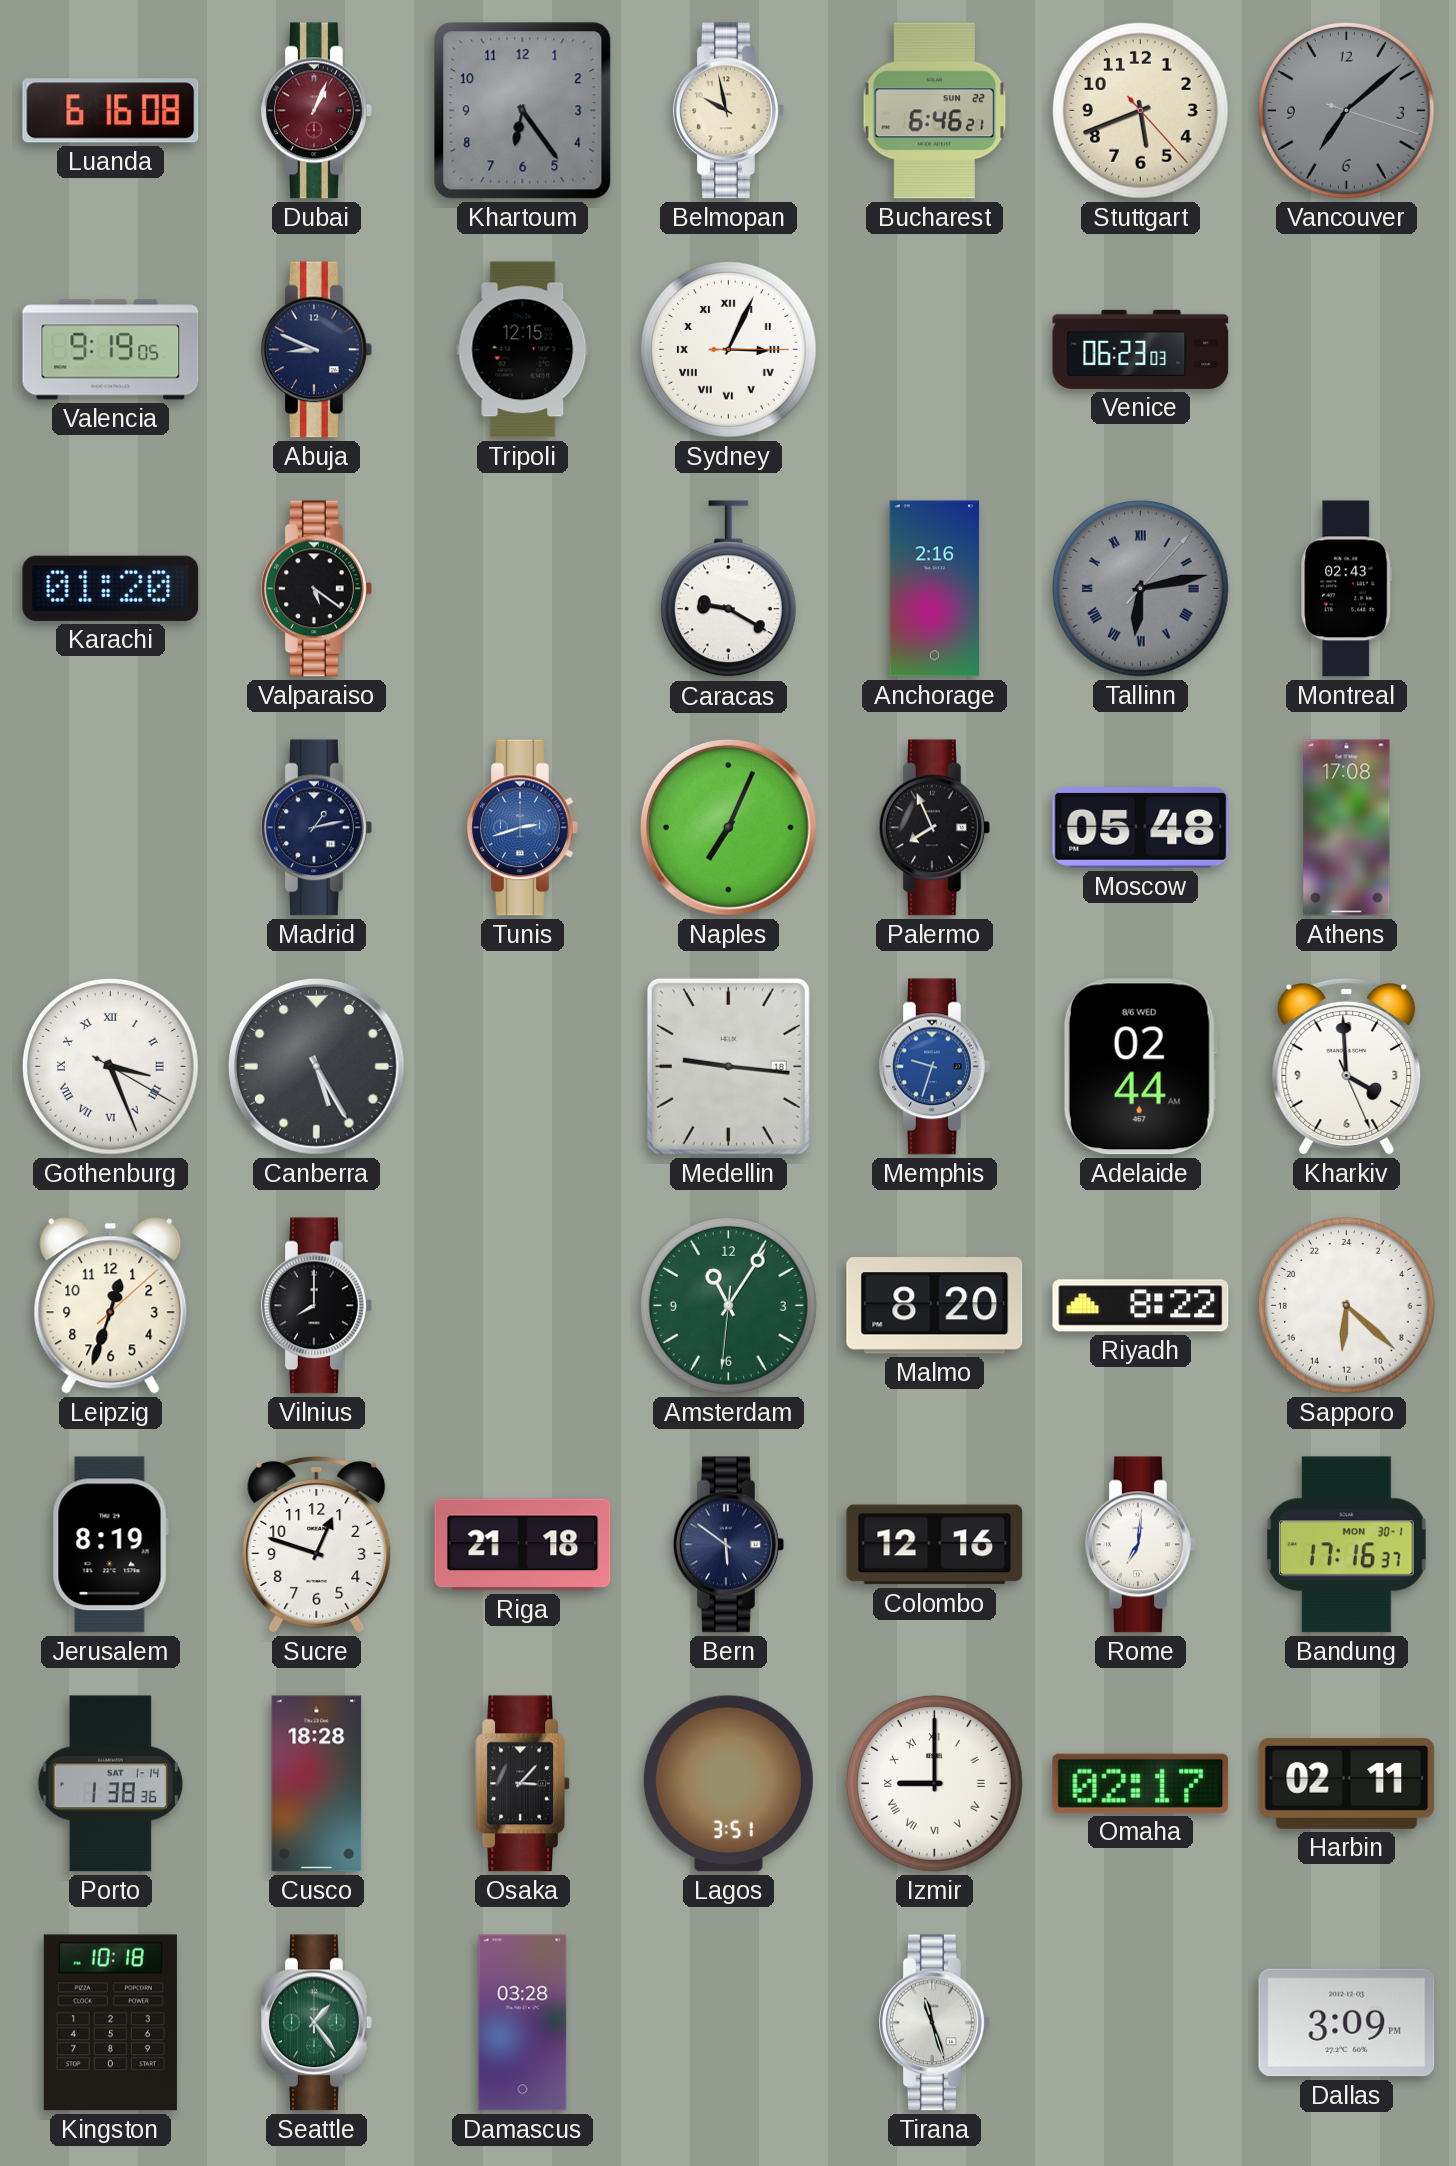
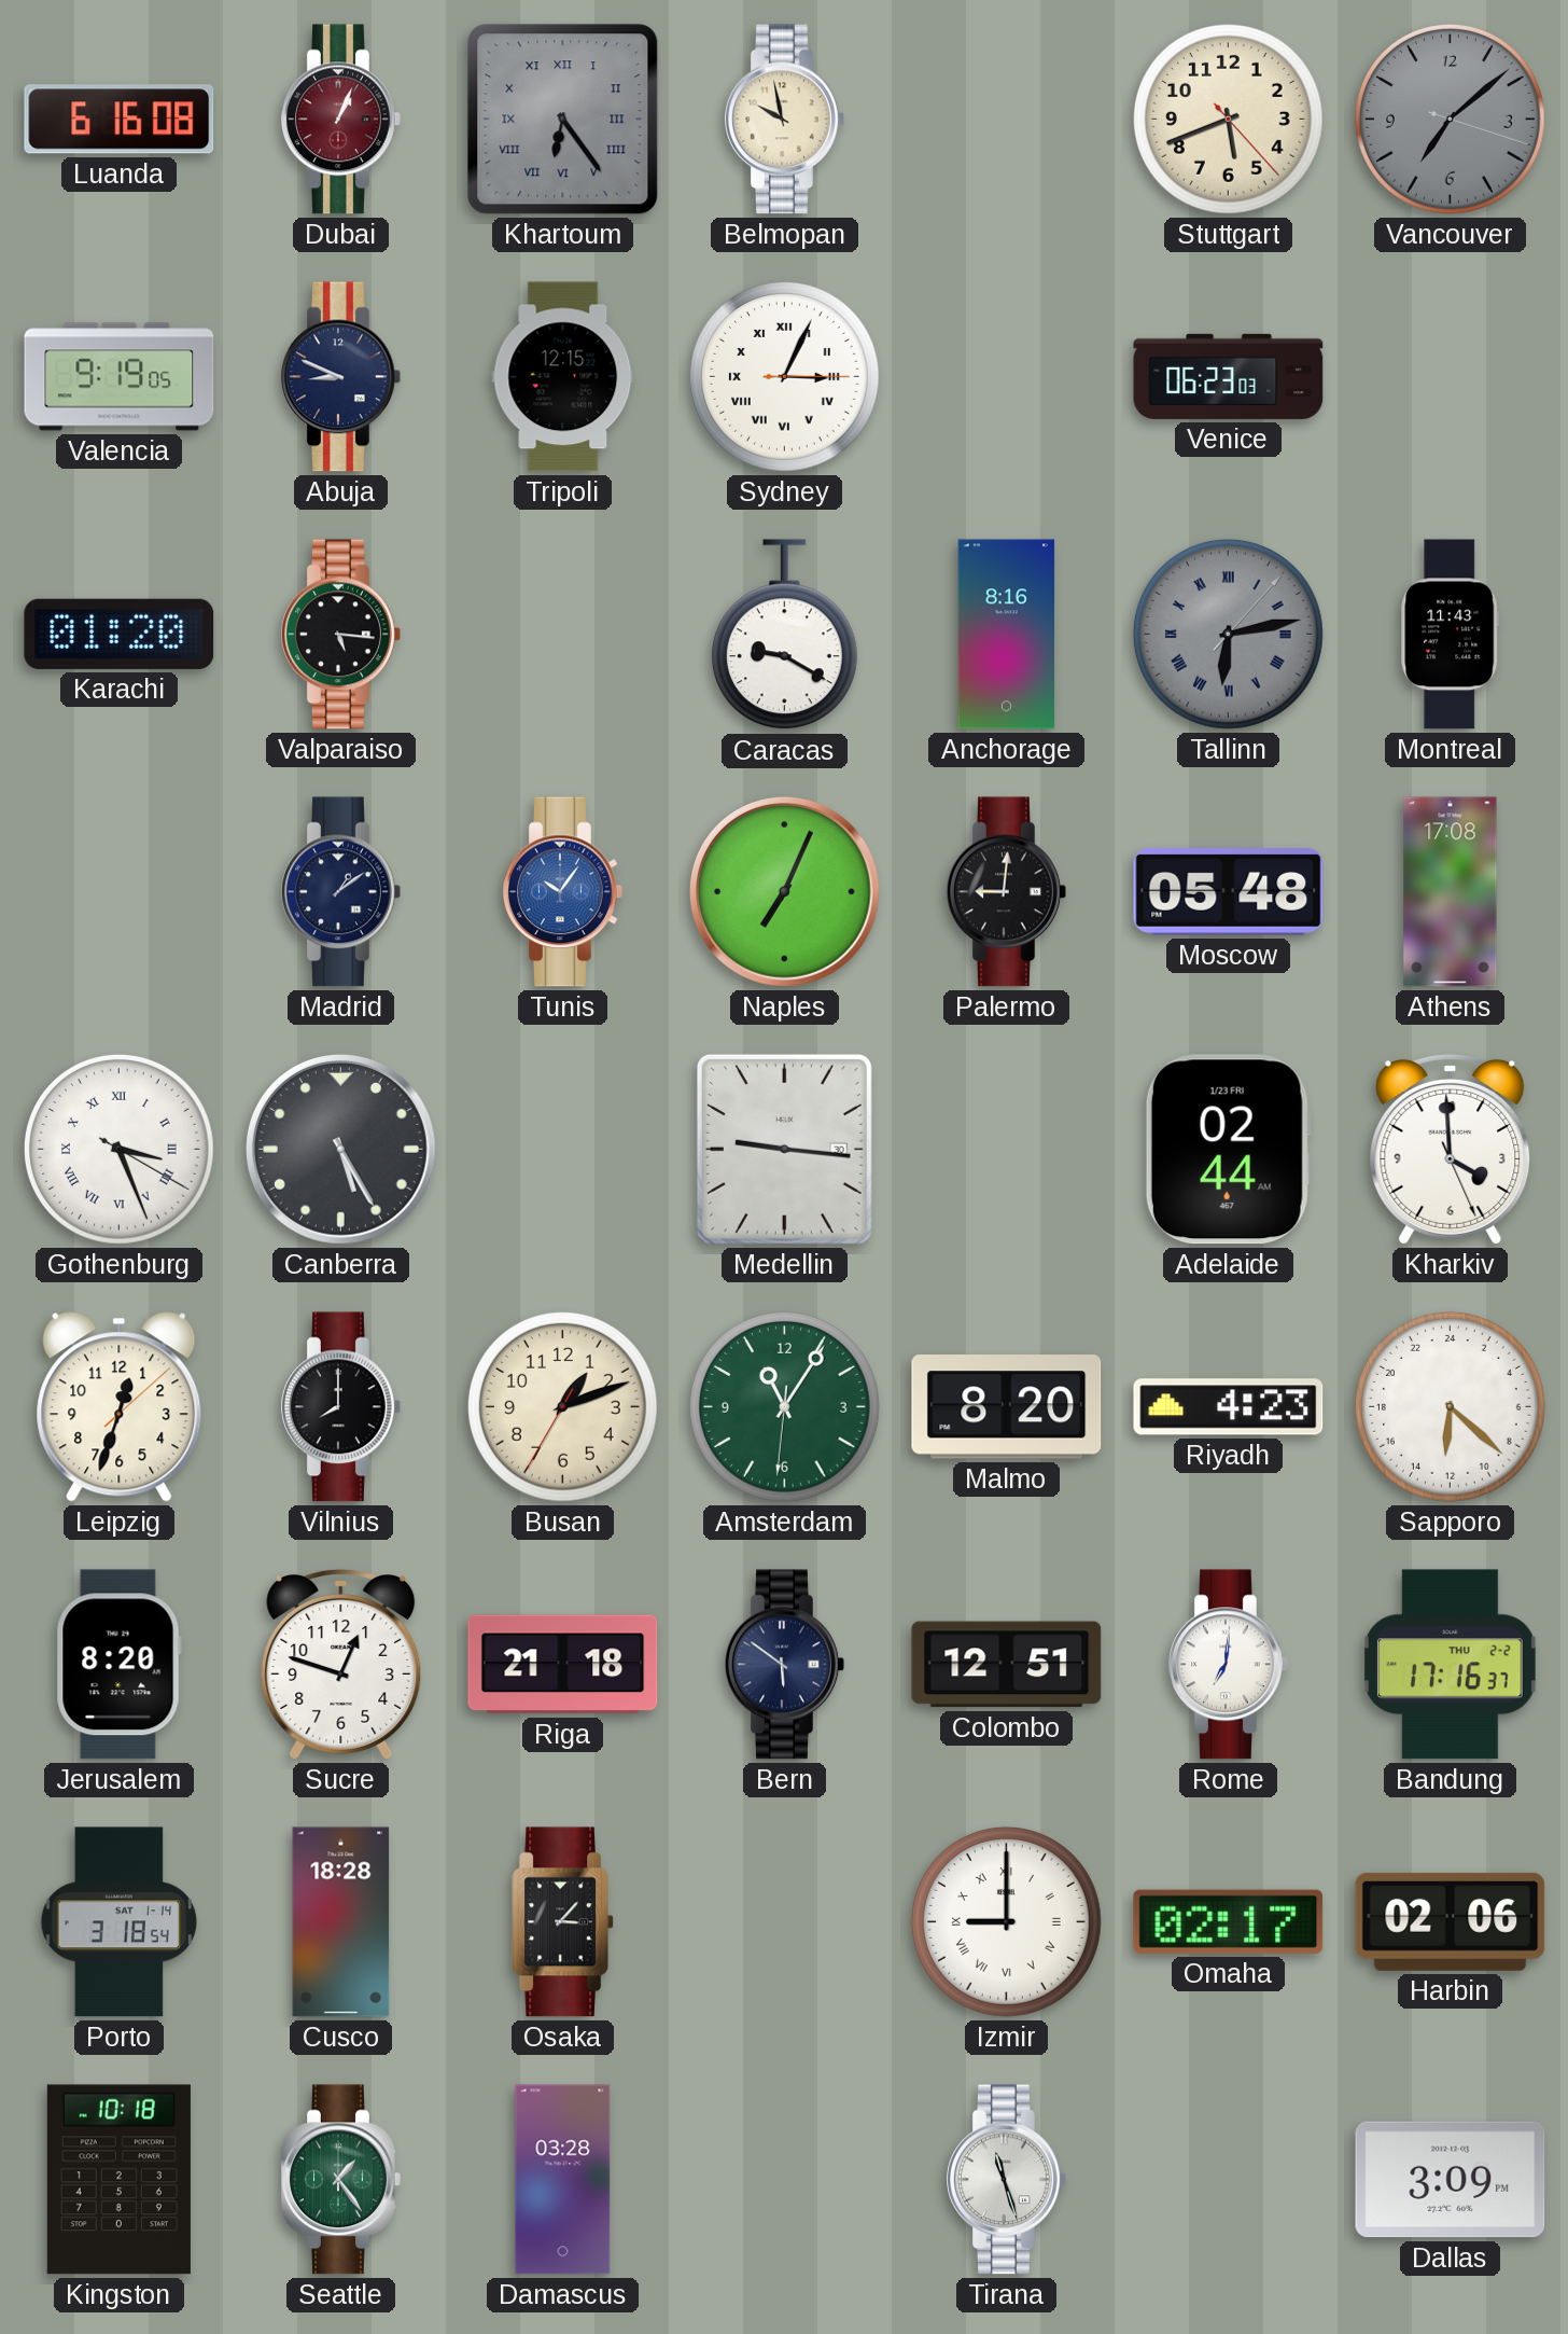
Khartoum numerals: Arabic -> Roman (563, 120)
Bucharest: 6:46 -> none (935, 111)
Valparaiso: 5:21 -> 5:16 (341, 635)
Anchorage: 2:16 -> 8:16 (1007, 635)
Montreal: 02:43 -> 11:43 (1451, 635)
Madrid: 1:13 -> 1:09 (341, 892)
Tunis: 2:42 -> 10:06 (563, 892)
Palermo: 7:56 -> 9:01 (1007, 892)
Medellin date: 18 -> 30 (784, 1149)
Memphis: 9:33 -> none (935, 1067)
Adelaide date: 8/6 WED -> 1/23 FRI (1228, 1150)
Busan: none -> 1:11 (562, 1406)
Riyadh: 8:22 -> 4:23 (1229, 1407)
Jerusalem: 8:19 -> 8:20 (118, 1665)
Colombo: 12:16 -> 12:51 (1007, 1665)
Bandung date: MON 30-1 -> THU 2-2 (1451, 1665)
Porto: 1:38 -> 3:18 (118, 1922)
Lagos: 3:51 -> none (728, 1784)
Harbin: 02:11 -> 02:06 (1451, 1921)
